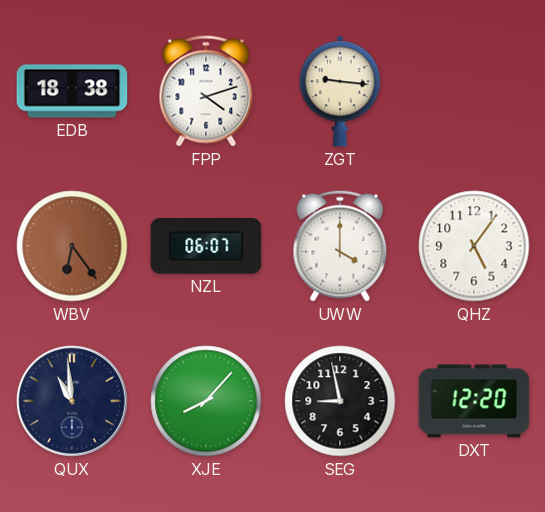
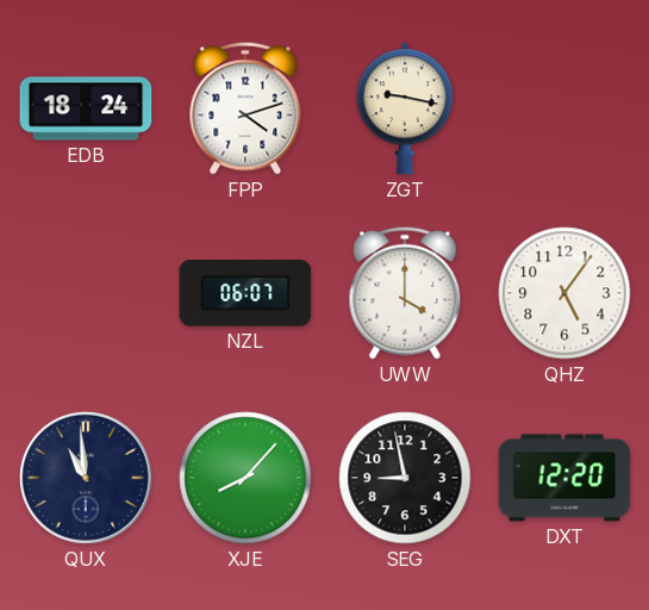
EDB: 18:38 -> 18:24 (86, 108)
ZGT: 9:16 -> 9:17 (405, 108)
WBV: 6:24 -> none (72, 246)
